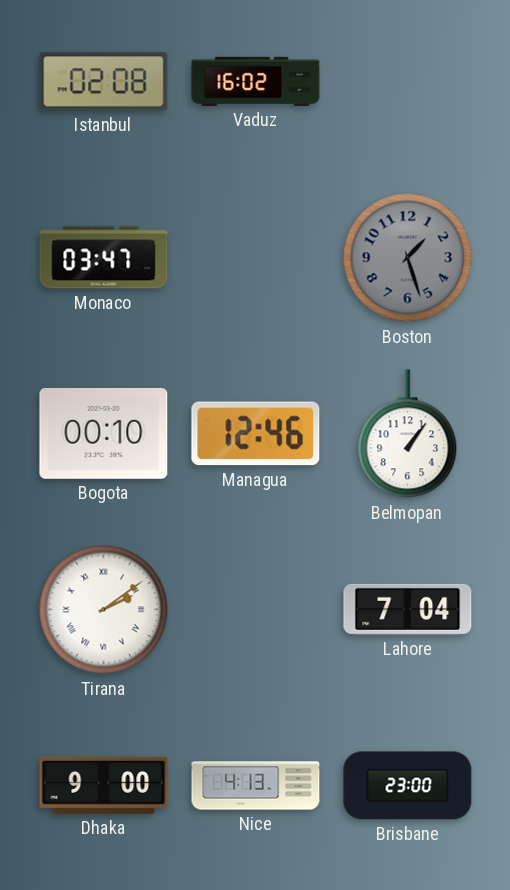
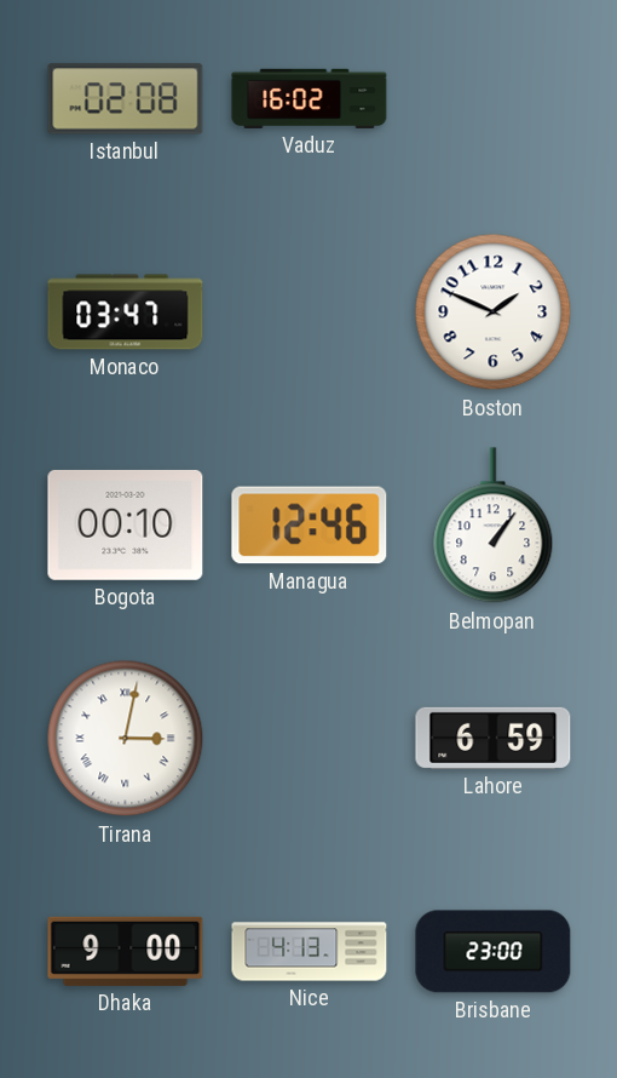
Boston: 1:27 -> 1:49 (494, 312)
Boston dial: grey -> white (494, 312)
Tirana: 2:09 -> 3:02 (126, 739)
Lahore: 7:04 -> 6:59 (494, 738)
